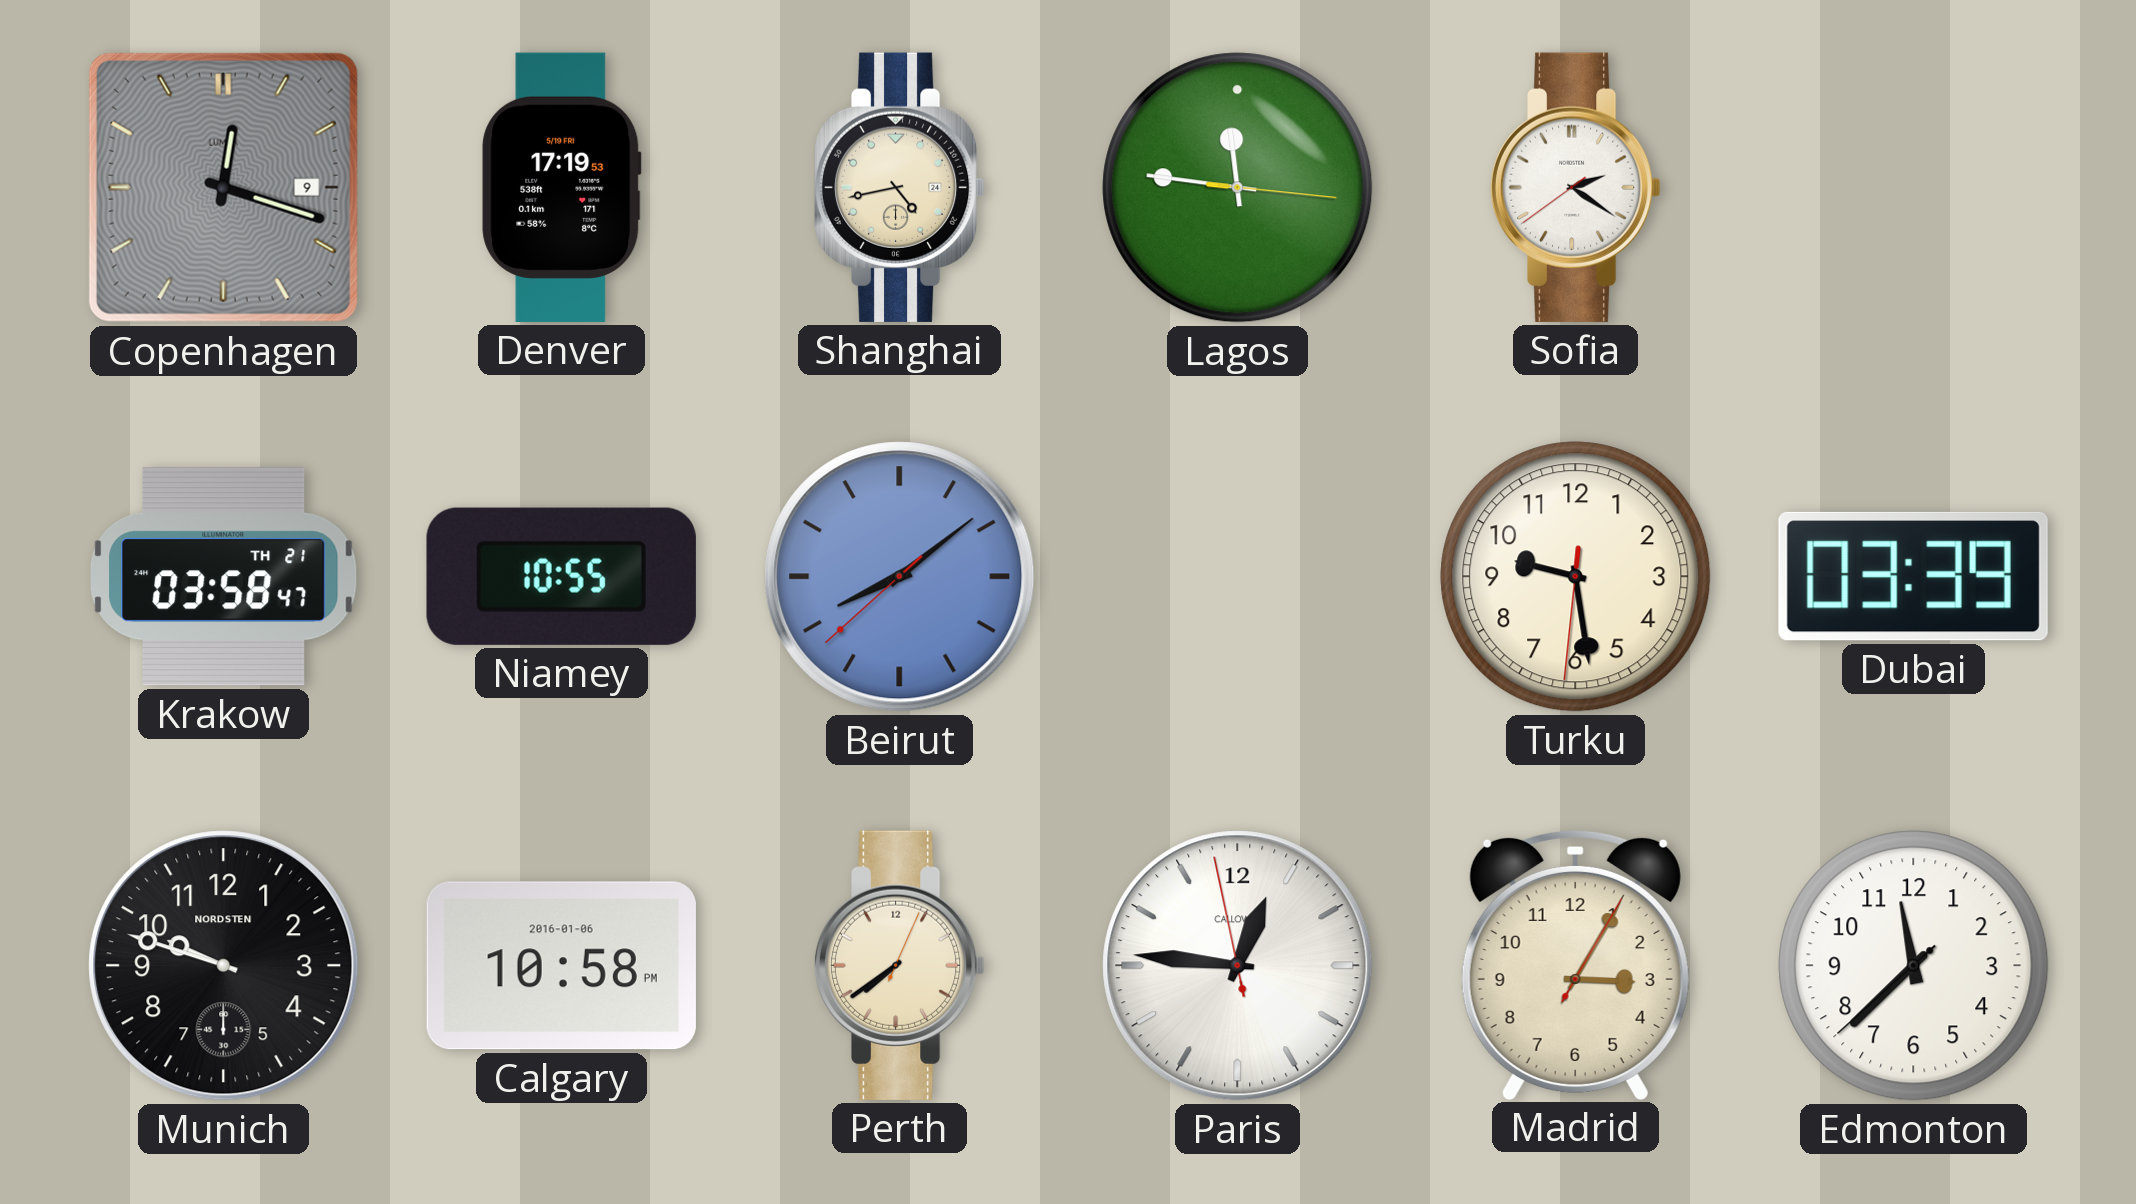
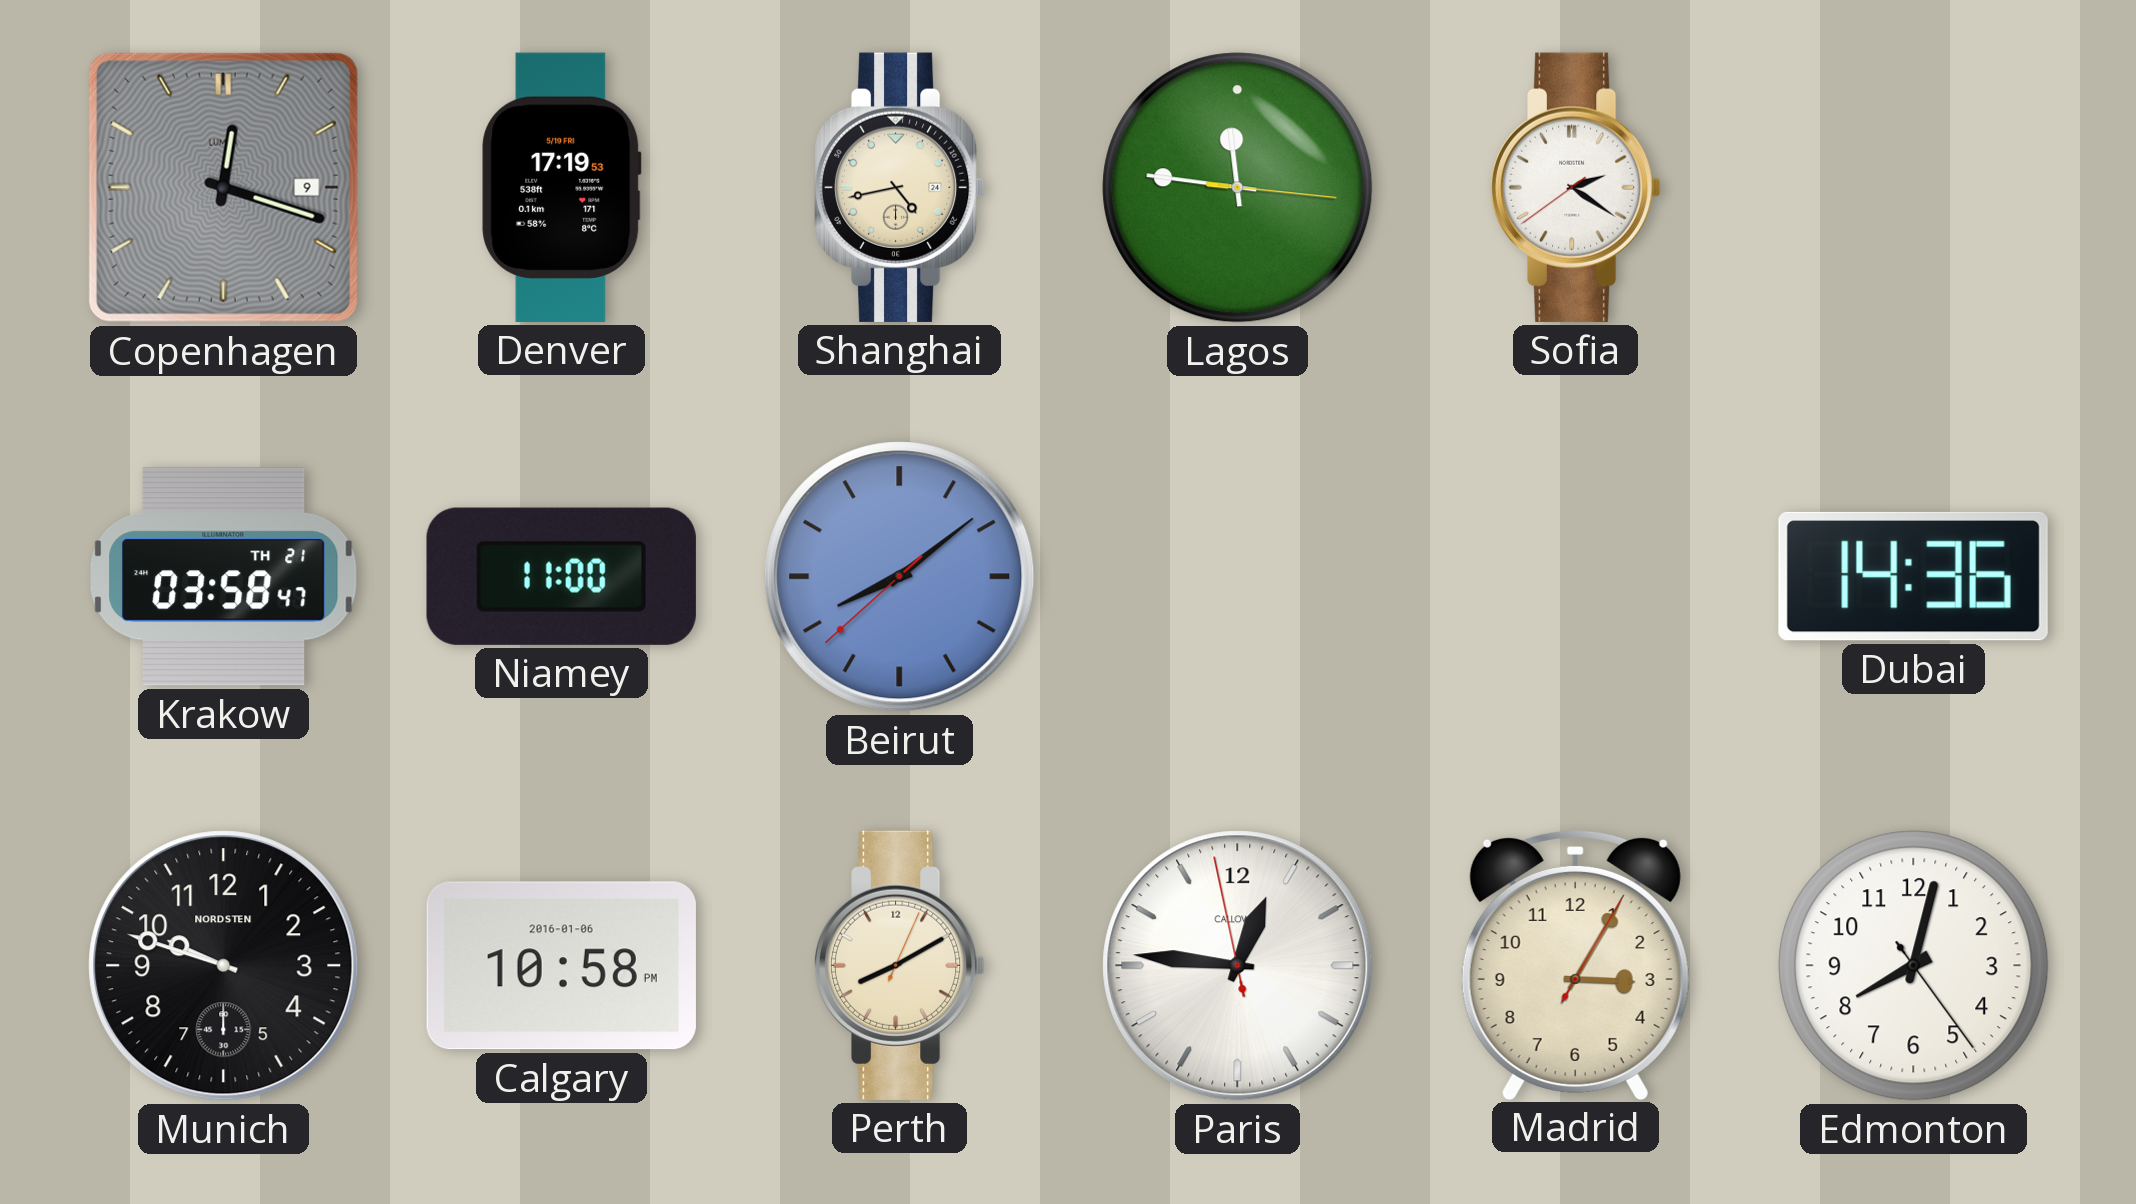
Niamey: 10:55 -> 11:00 (561, 576)
Turku: 9:28 -> none (1576, 577)
Dubai: 03:39 -> 14:36 (1913, 576)
Perth: 7:39 -> 8:10 (899, 965)
Edmonton: 11:37 -> 8:02 (1914, 966)
